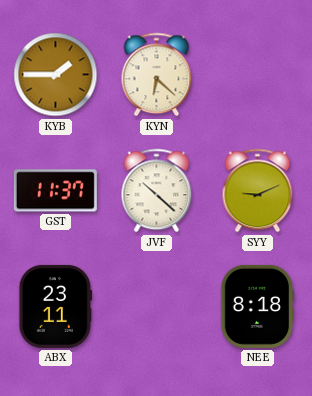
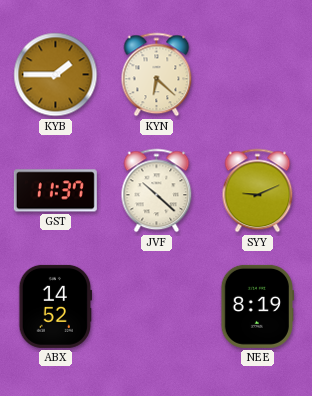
ABX: 23:11 -> 14:52 (56, 306)
NEE: 8:18 -> 8:19 (257, 306)
